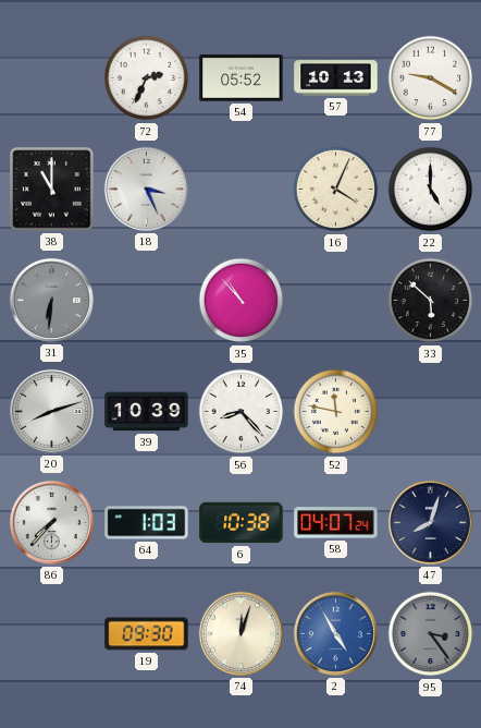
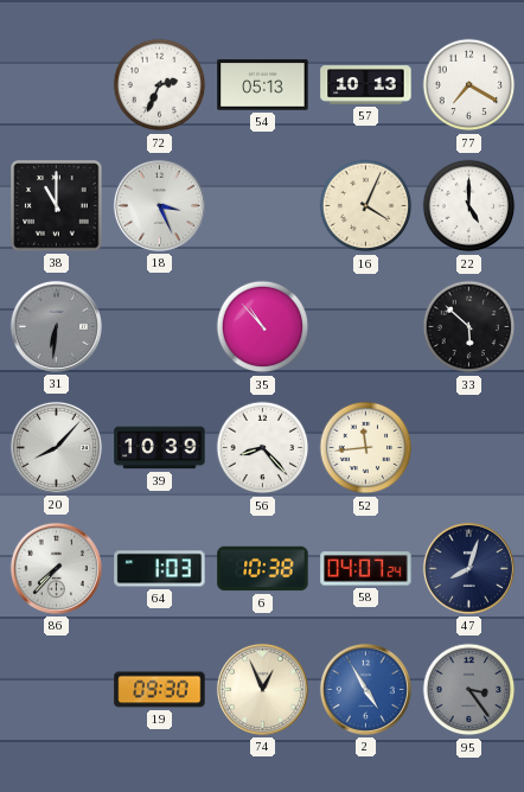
54: 05:52 -> 05:13 (263, 85)
77: 9:20 -> 7:20 (469, 85)
20: 8:12 -> 8:07 (56, 447)
52: 11:47 -> 11:44 (366, 448)
74: 12:03 -> 12:56 (262, 689)
